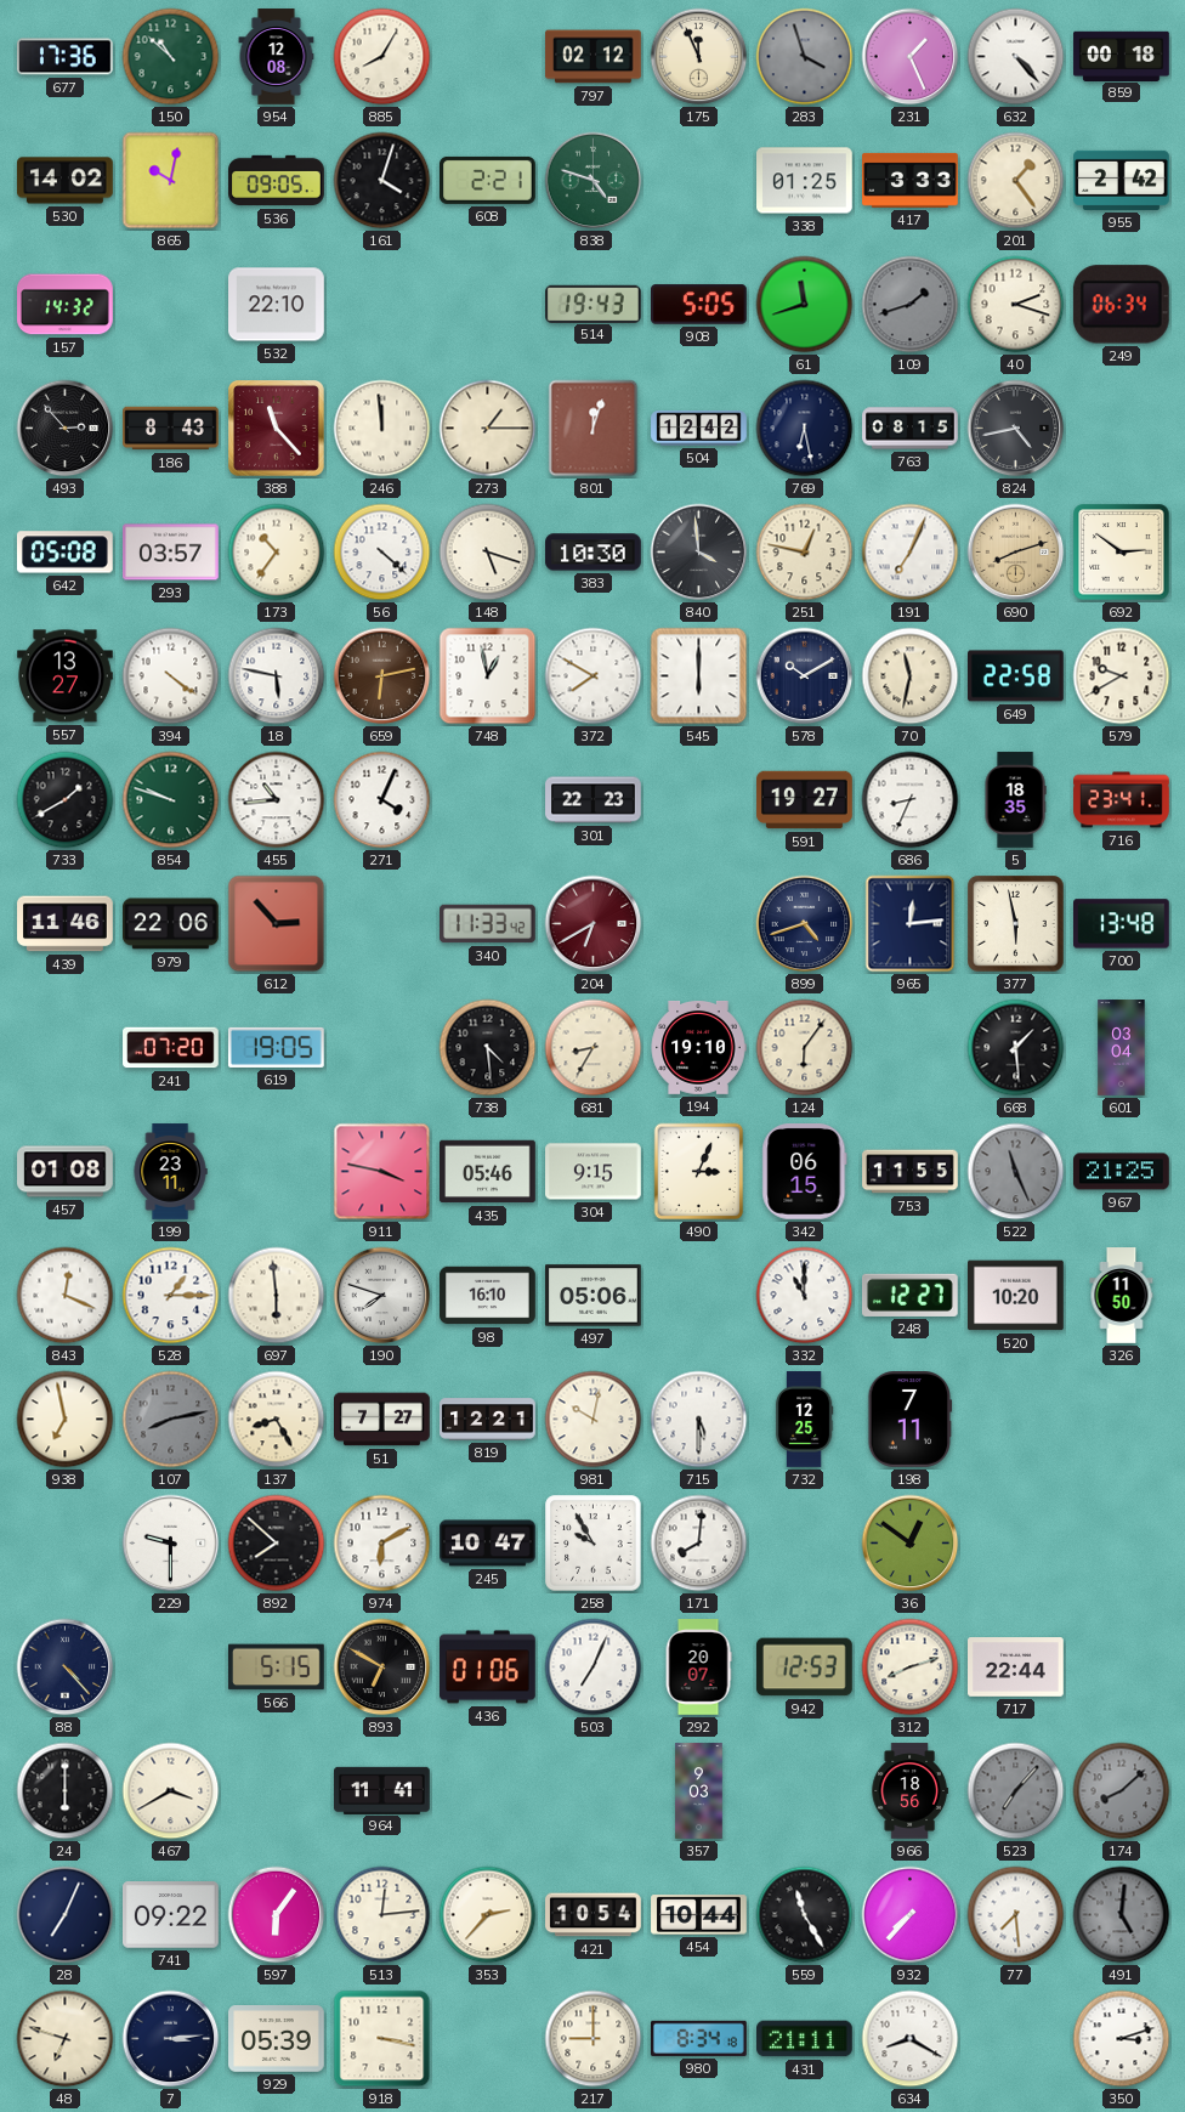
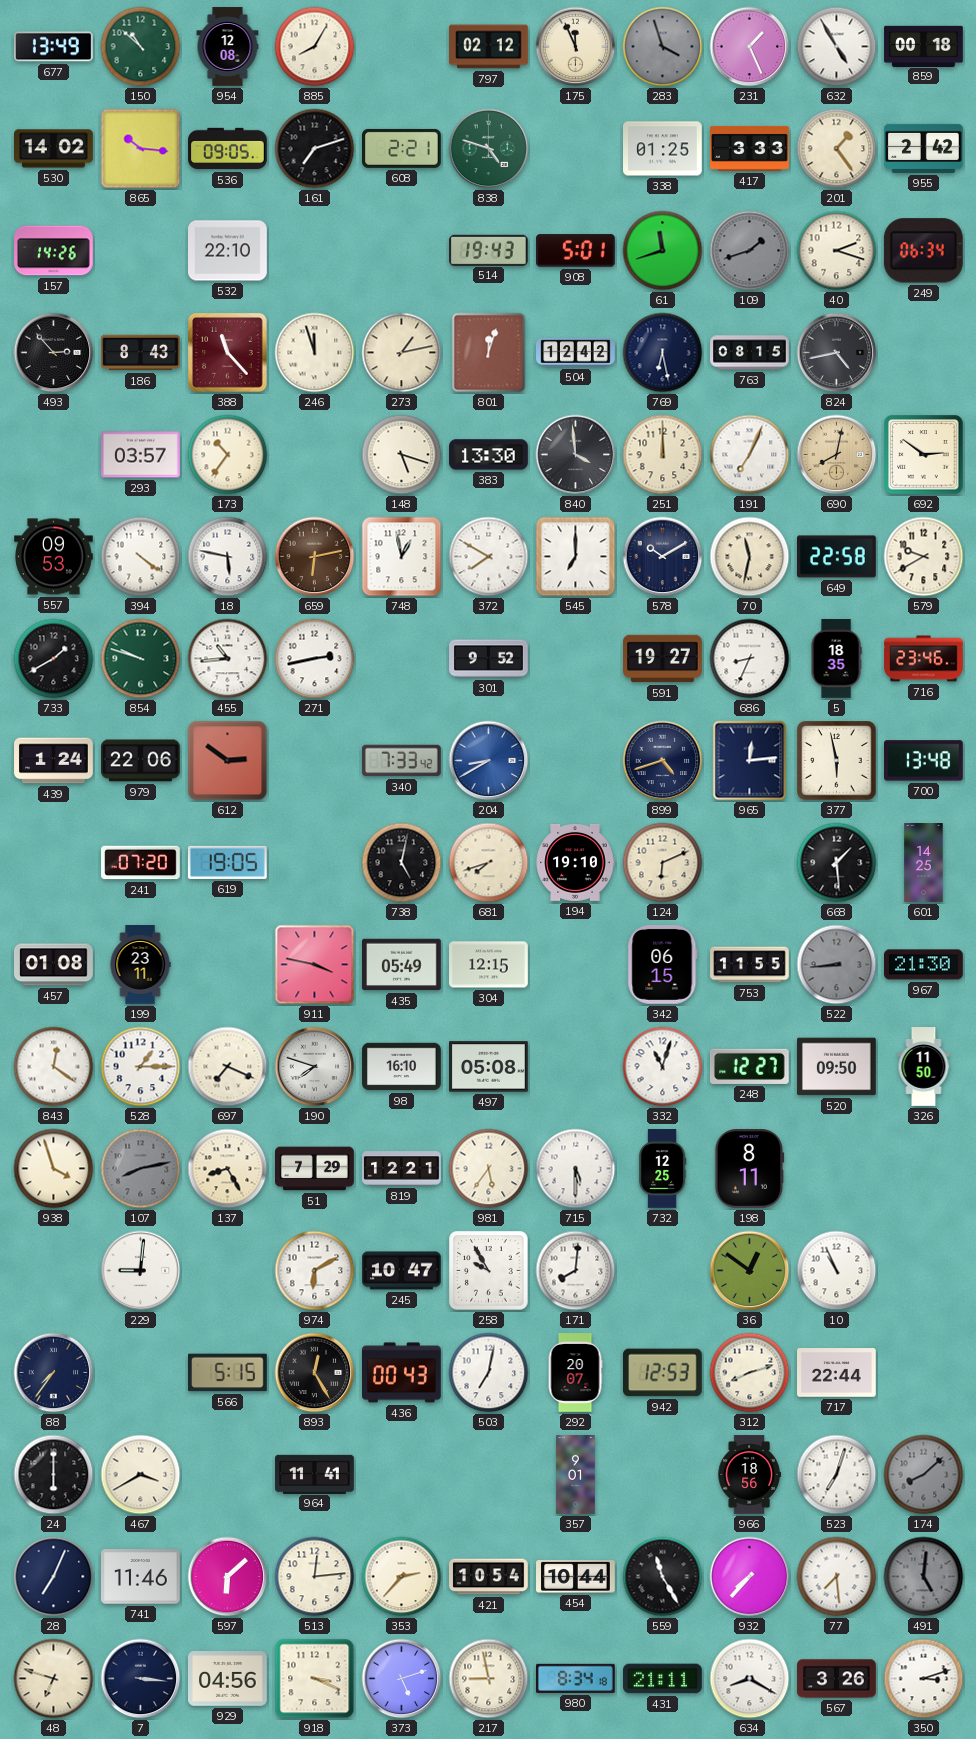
677: 17:36 -> 13:49 (54, 47)
632: 4:23 -> 4:55 (837, 47)
865: 10:02 -> 10:16 (141, 149)
161: 4:03 -> 7:12 (315, 149)
157: 14:32 -> 14:26 (54, 251)
908: 5:05 -> 5:01 (576, 251)
246: 11:59 -> 11:57 (315, 353)
273: 1:15 -> 1:13 (402, 353)
642: 05:08 -> none (64, 553)
56: 4:22 -> none (382, 553)
383: 10:30 -> 13:30 (489, 455)
251: 12:47 -> 12:00 (663, 455)
690: 8:12 -> 8:02 (837, 455)
557: 13:27 -> 09:53 (54, 557)
545: 6:00 -> 7:00 (576, 557)
271: 4:04 -> 2:43 (315, 659)
301: 22:23 -> 9:52 (489, 659)
716: 23:41 -> 23:46 (924, 659)
439: 11:46 -> 1:24 (54, 761)
612: 2:53 -> 2:51 (228, 761)
340: 11:33 -> 7:33 (402, 761)
204: 6:40 -> 8:40 (489, 761)
204 dial: burgundy -> blue (489, 761)
738: 4:29 -> 5:02 (402, 863)
681: 8:35 -> 7:42 (489, 863)
124: 6:06 -> 6:11 (663, 863)
601: 03:04 -> 14:25 (924, 863)
435: 05:46 -> 05:49 (402, 965)
304: 9:15 -> 12:15 (489, 965)
490: 3:04 -> none (699, 1172)
522: 11:26 -> 8:44 (837, 965)
967: 21:25 -> 21:30 (924, 965)
843: 12:19 -> 12:21 (54, 1067)
697: 5:59 -> 7:19 (228, 1067)
497: 05:06 -> 05:08 (489, 1067)
332: 11:00 -> 11:03 (663, 1067)
520: 10:20 -> 09:50 (837, 1067)
938: 6:58 -> 3:57 (54, 1169)
51: 7:27 -> 7:29 (315, 1169)
981: 10:02 -> 5:36 (489, 1169)
198: 7:11 -> 8:11 (750, 1169)
229: 9:30 -> 9:01 (141, 1271)
892: 7:52 -> none (277, 1544)
10: none -> 10:56 (837, 1271)
88: 4:23 -> 7:36 (54, 1373)
893: 6:50 -> 12:25 (315, 1373)
436: 01:06 -> 00:43 (402, 1373)
503: 7:04 -> 7:02 (489, 1373)
357: 9:03 -> 9:01 (576, 1475)
523: 7:07 -> 7:03 (837, 1475)
523 dial: grey -> white (837, 1475)
741: 09:22 -> 11:46 (141, 1577)
597: 6:06 -> 6:08 (228, 1577)
7: 3:14 -> 3:16 (141, 1679)
929: 05:39 -> 04:56 (228, 1679)
918: 3:17 -> 3:19 (315, 1679)
373: none -> 5:12 (402, 1679)
217: 9:00 -> 8:58 (489, 1679)
567: none -> 3:26 (837, 1679)
